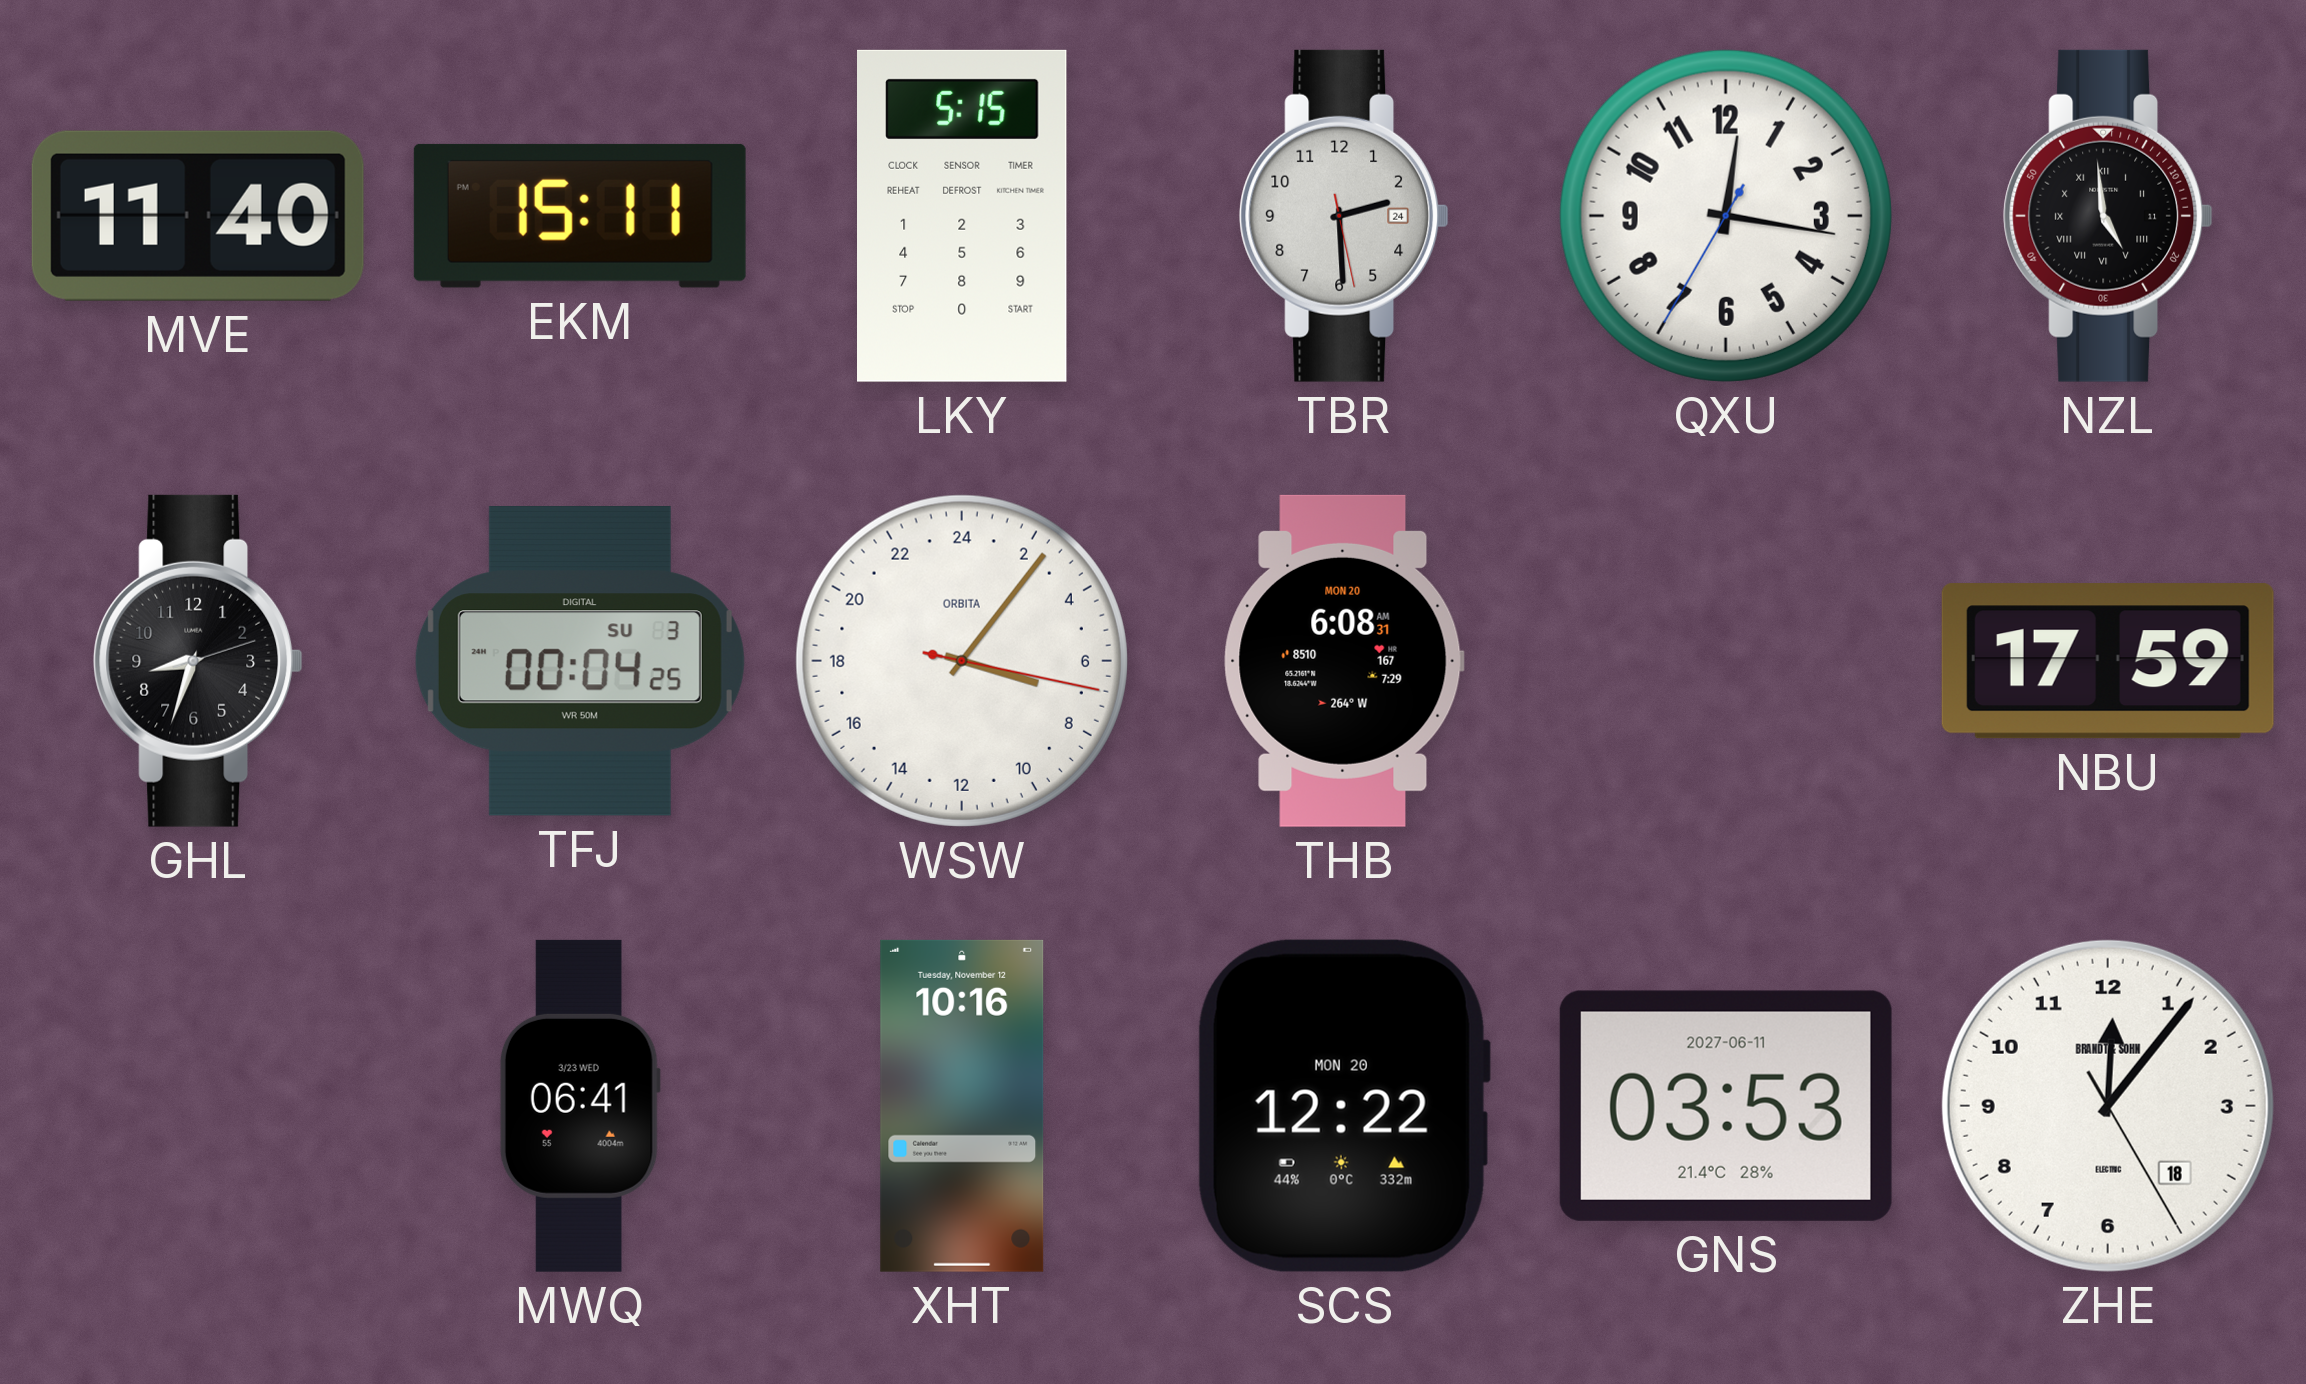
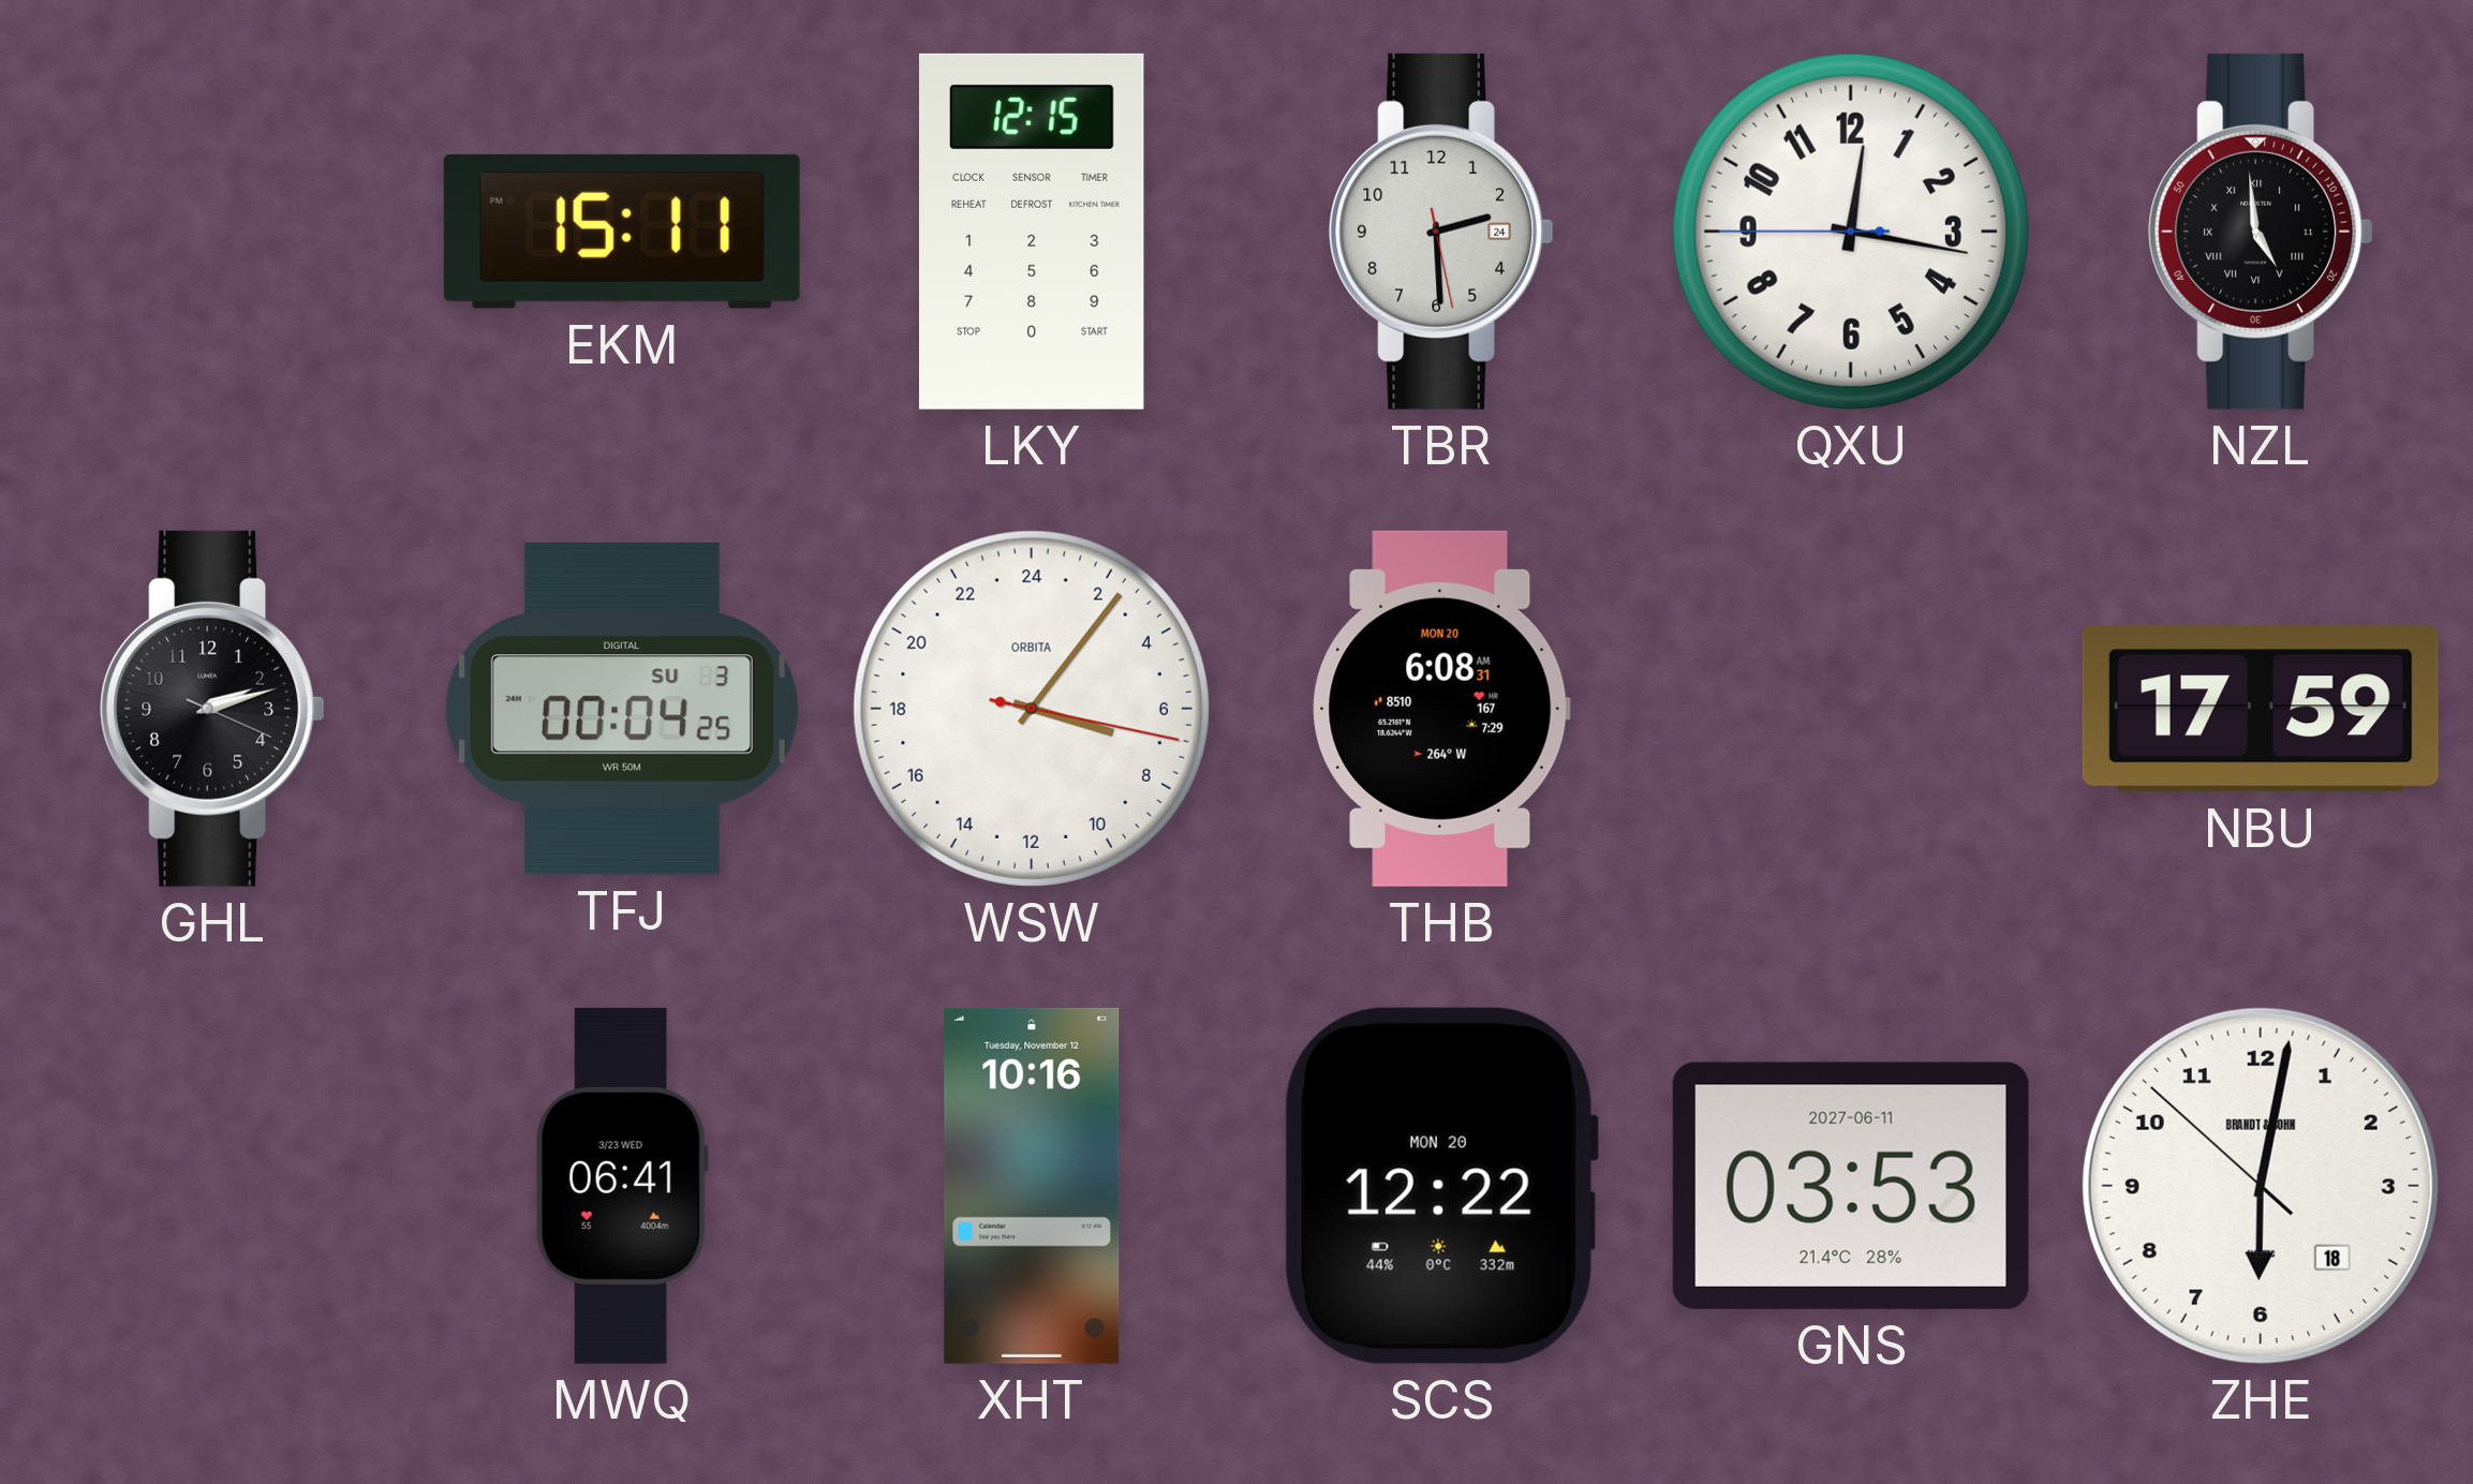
MVE: 11:40 -> none (198, 216)
LKY: 5:15 -> 12:15 (1033, 232)
QXU: 12:16:35 -> 12:16:45 (1851, 232)
GHL: 8:33 -> 2:12 (212, 709)
ZHE: 12:06 -> 6:01 (2261, 1186)
